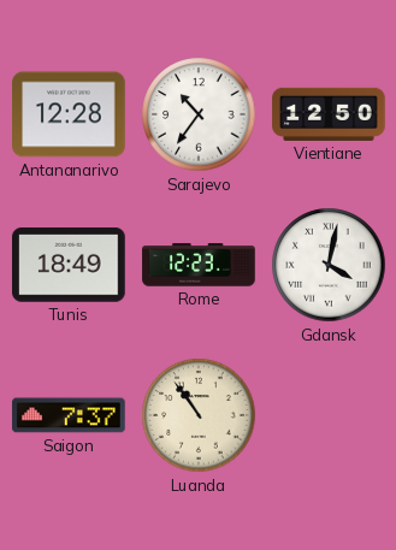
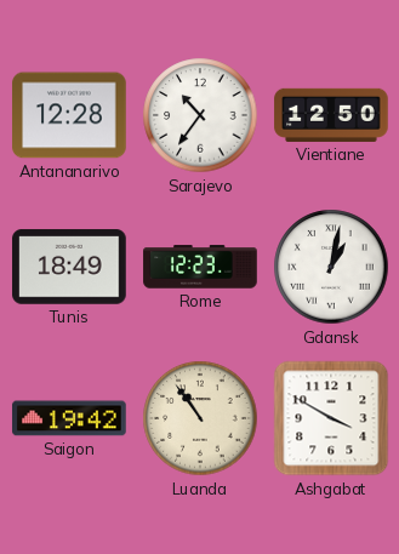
Gdansk: 4:02 -> 1:02 (331, 267)
Saigon: 7:37 -> 19:42 (69, 418)
Ashgabat: none -> 3:50 (331, 418)
